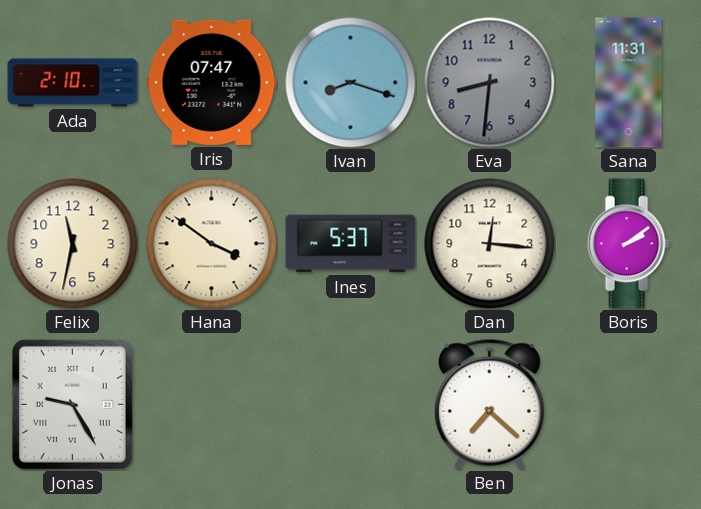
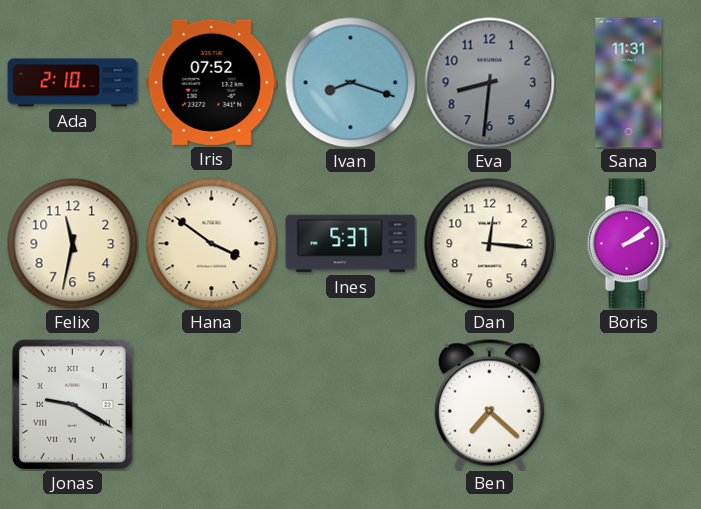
Iris: 07:47 -> 07:52 (212, 82)
Jonas: 9:25 -> 9:20 (72, 404)
